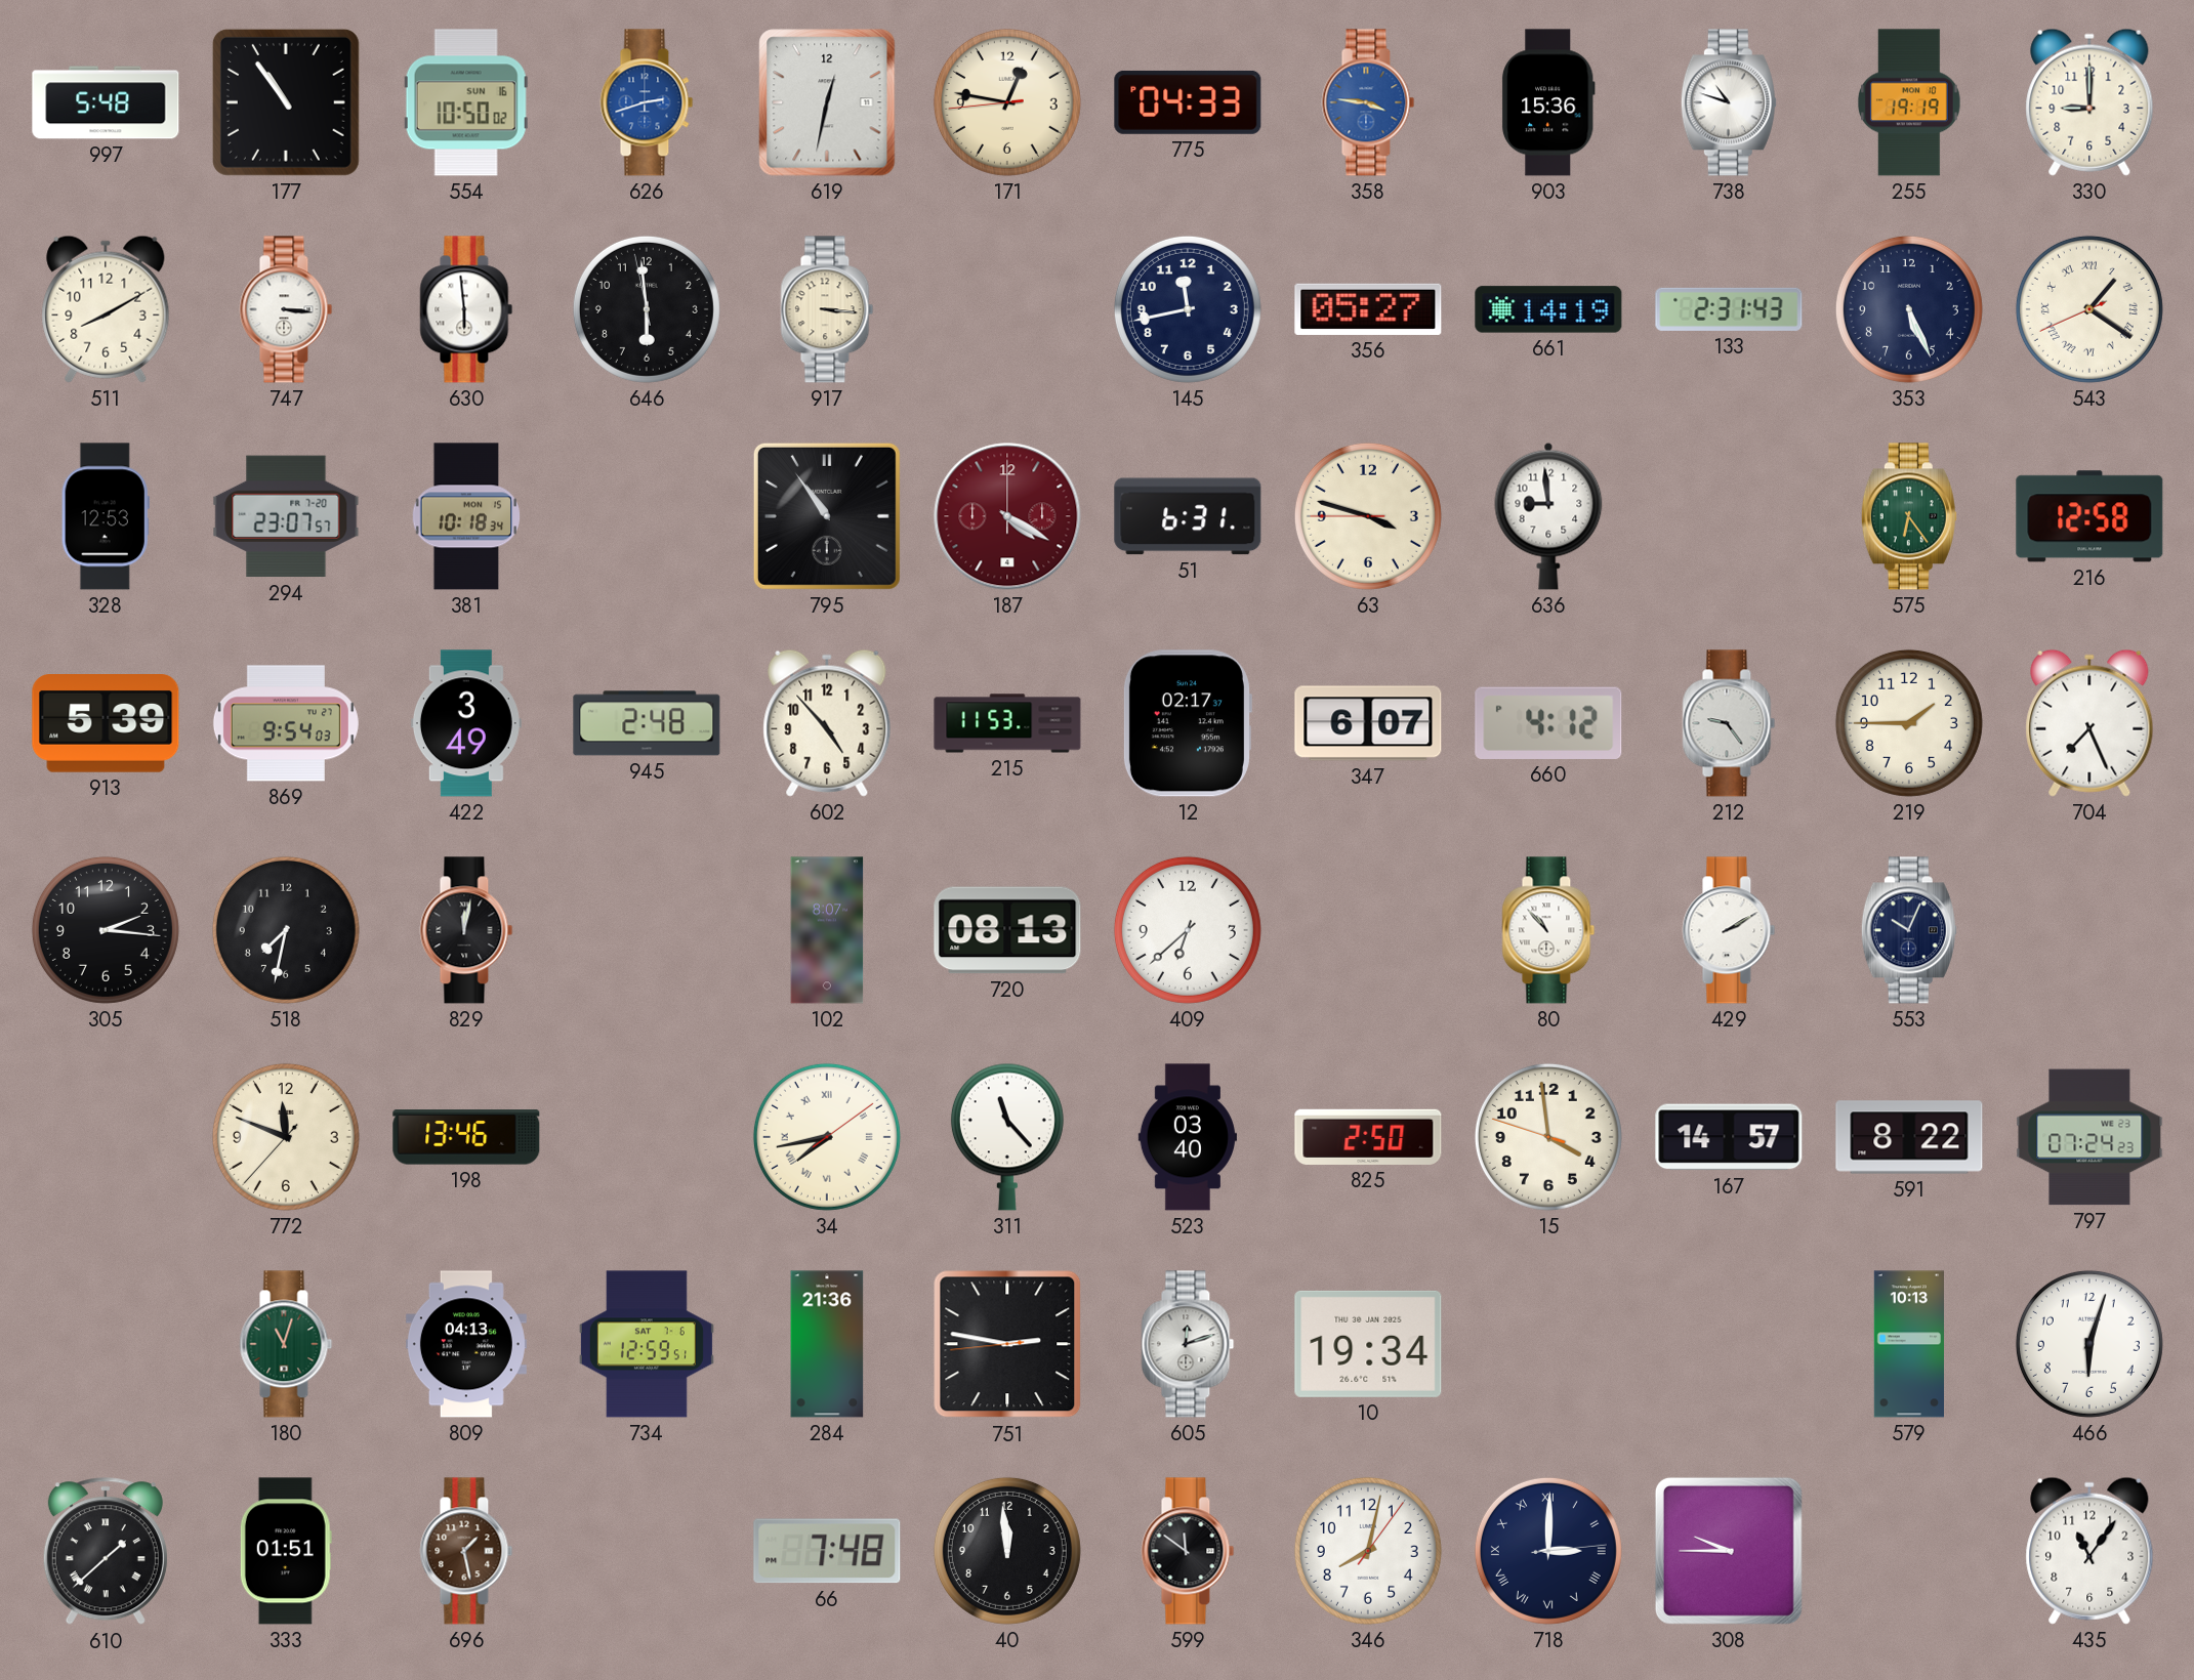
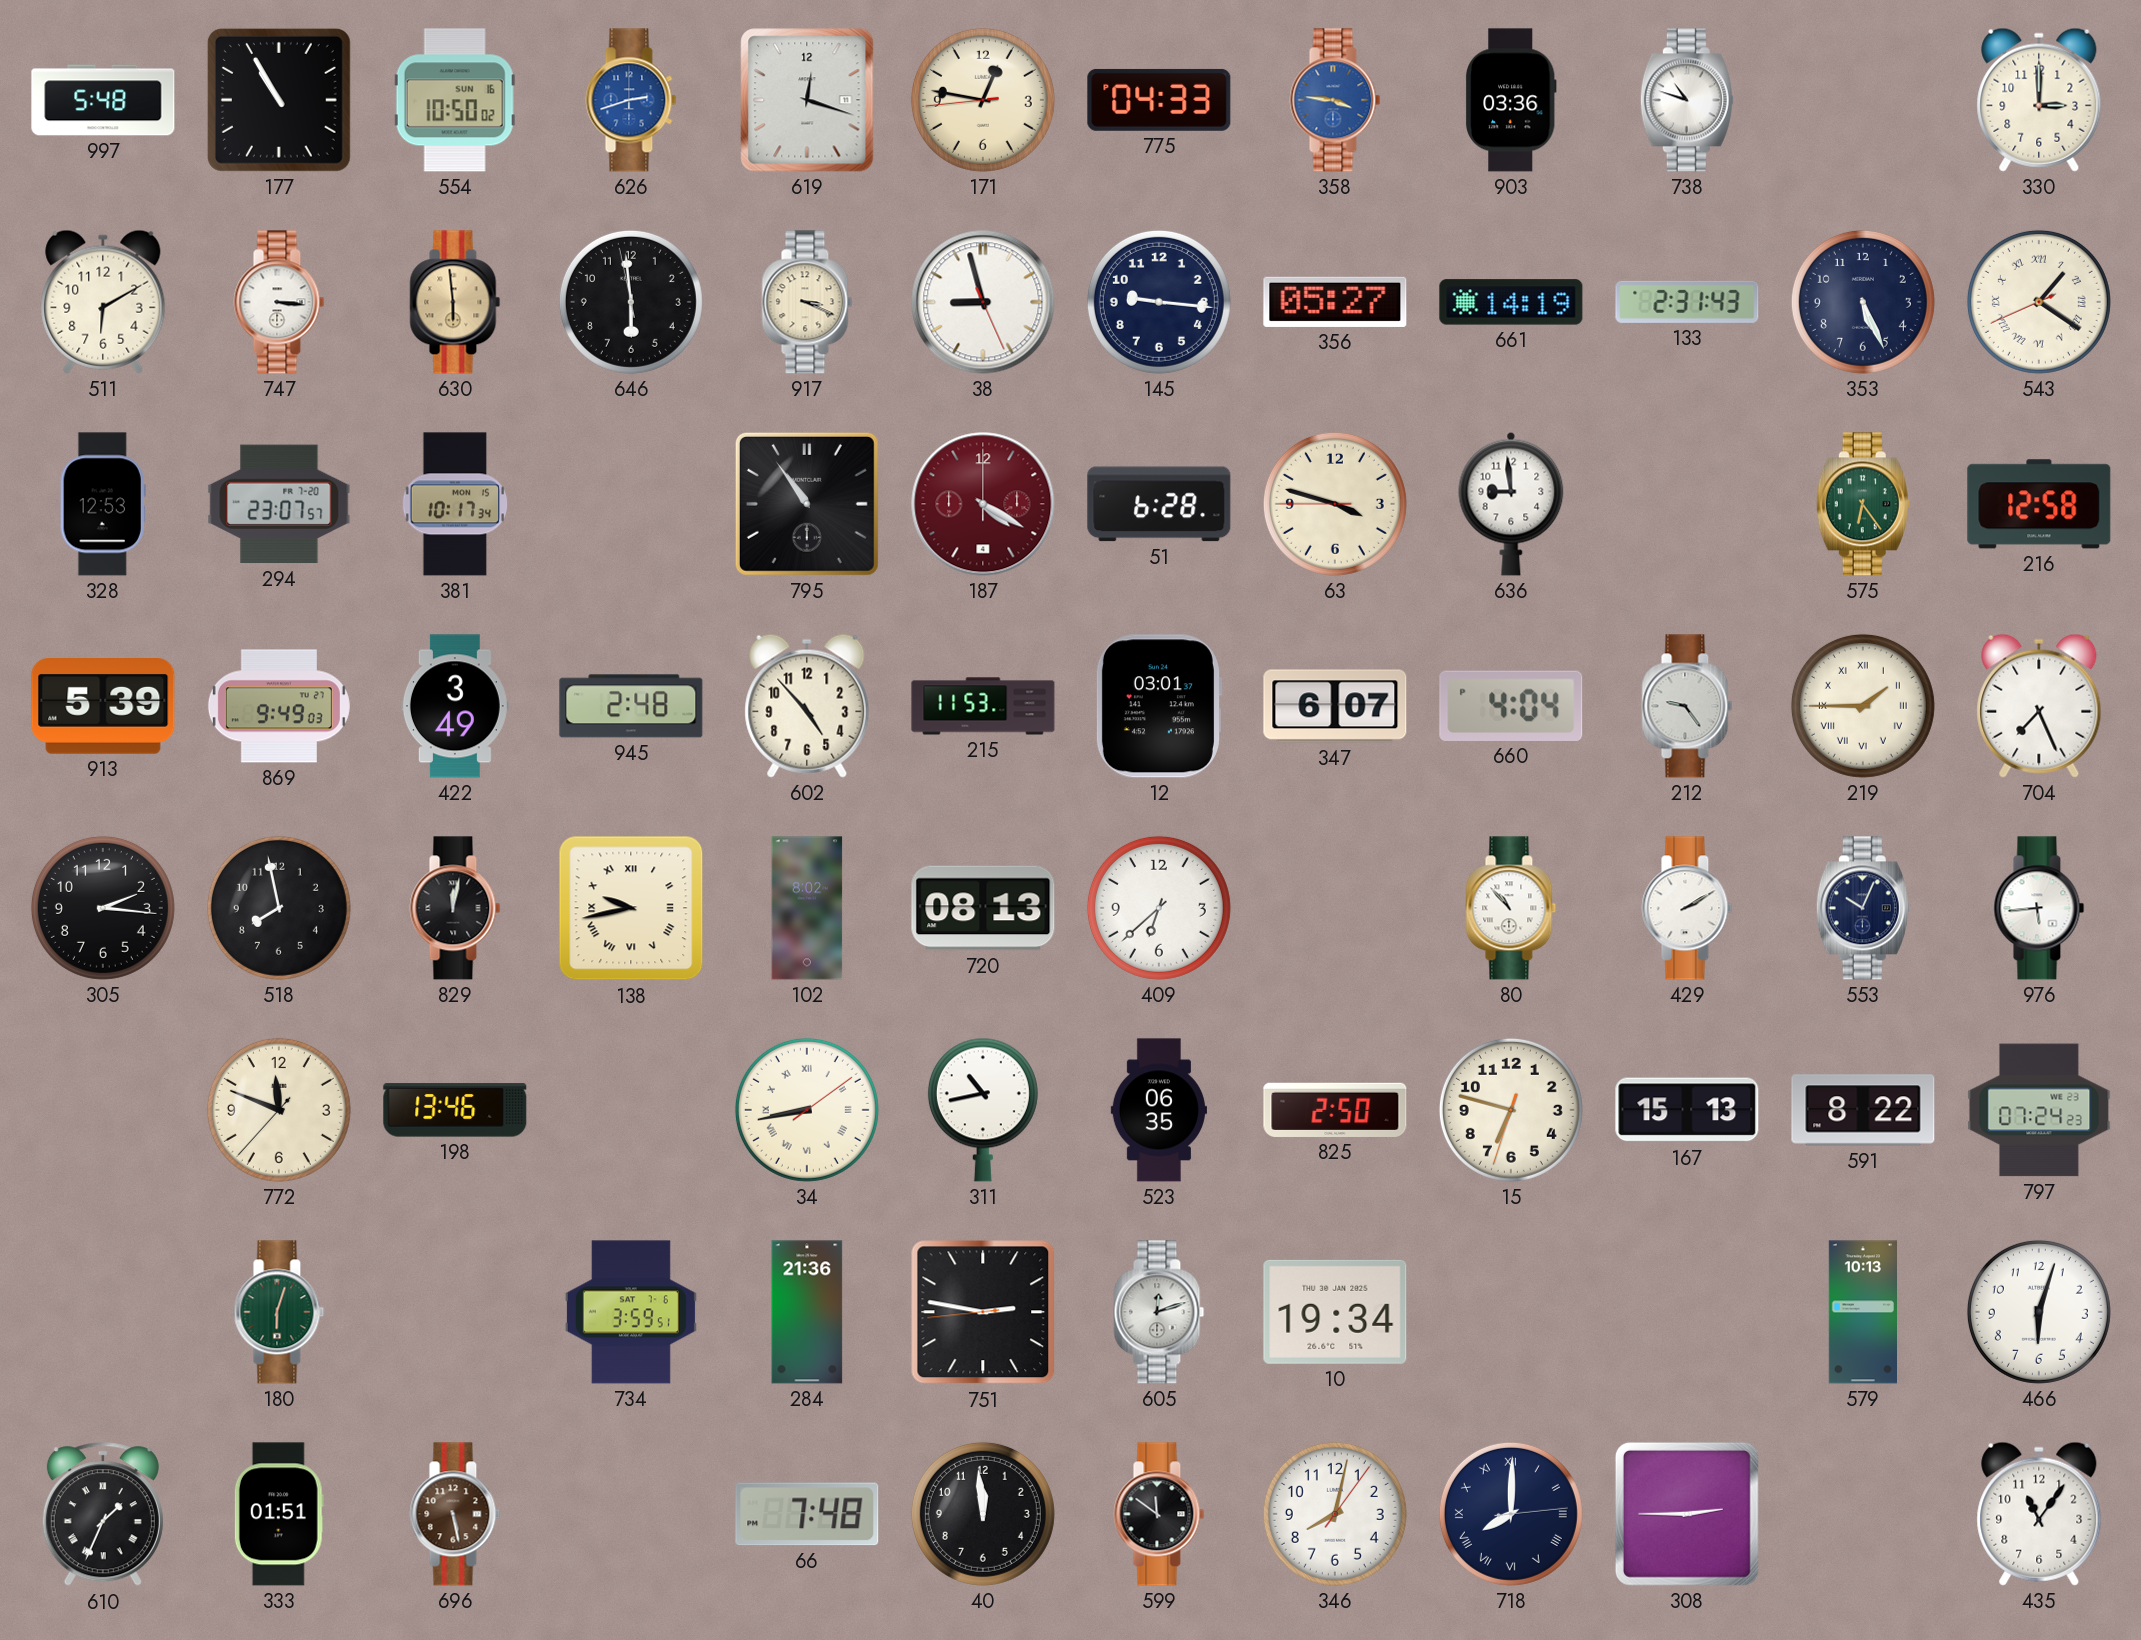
177: 10:54 -> 10:55 (279, 100)
619: 12:32 -> 12:18 (807, 100)
903: 15:36 -> 03:36 (1511, 100)
255: 19:19 -> none (1909, 102)
330: 9:00 -> 3:00 (2039, 100)
511: 8:10 -> 6:10 (103, 302)
630 dial: white -> champagne (455, 302)
917: 3:16 -> 3:19 (807, 302)
38: none -> 8:57 (983, 302)
145: 11:43 -> 9:16 (1159, 302)
381: 10:18 -> 10:17 (455, 504)
51: 6:31 -> 6:28 (1159, 504)
869: 9:54 -> 9:49 (279, 706)
12: 02:17 -> 03:01 (1158, 706)
660: 4:12 -> 4:04 (1511, 706)
219 numerals: Arabic -> Roman (1863, 706)
518: 7:32 -> 7:58 (279, 908)
138: none -> 9:43 (631, 908)
102: 8:07 -> 8:02 (807, 908)
976: none -> 5:44 (2039, 908)
34: 7:43 -> 8:43 (807, 1110)
311: 11:23 -> 10:43 (983, 1110)
523: 03:40 -> 06:35 (1158, 1110)
15: 3:58 -> 6:47 (1511, 1110)
167: 14:57 -> 15:13 (1687, 1110)
180: 11:03 -> 6:03 (279, 1312)
809: 04:13 -> none (466, 1344)
734: 12:59 -> 3:59 (631, 1312)
610: 1:38 -> 1:34 (103, 1515)
696: 1:28 -> 5:28 (455, 1514)
718: 3:00 -> 8:00 (1511, 1514)
308: 9:45 -> 2:45 (1687, 1514)
